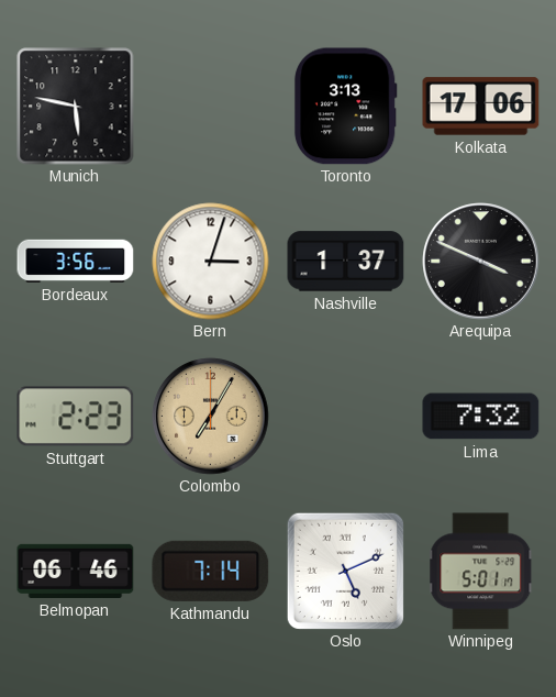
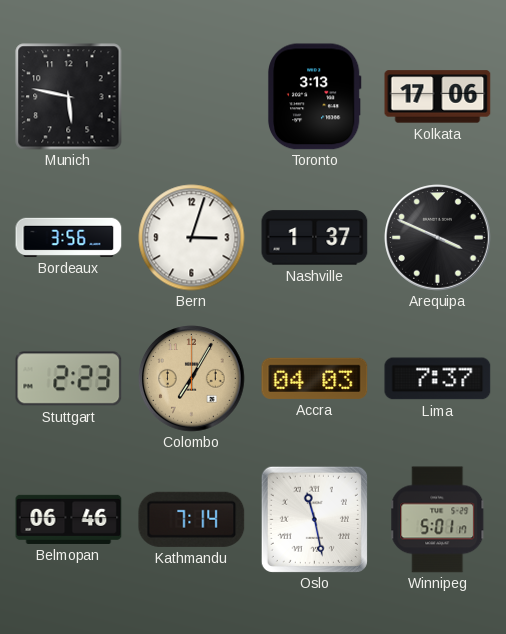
Accra: none -> 04:03 (315, 378)
Lima: 7:32 -> 7:37 (438, 379)
Oslo: 5:11 -> 11:28 (314, 519)
